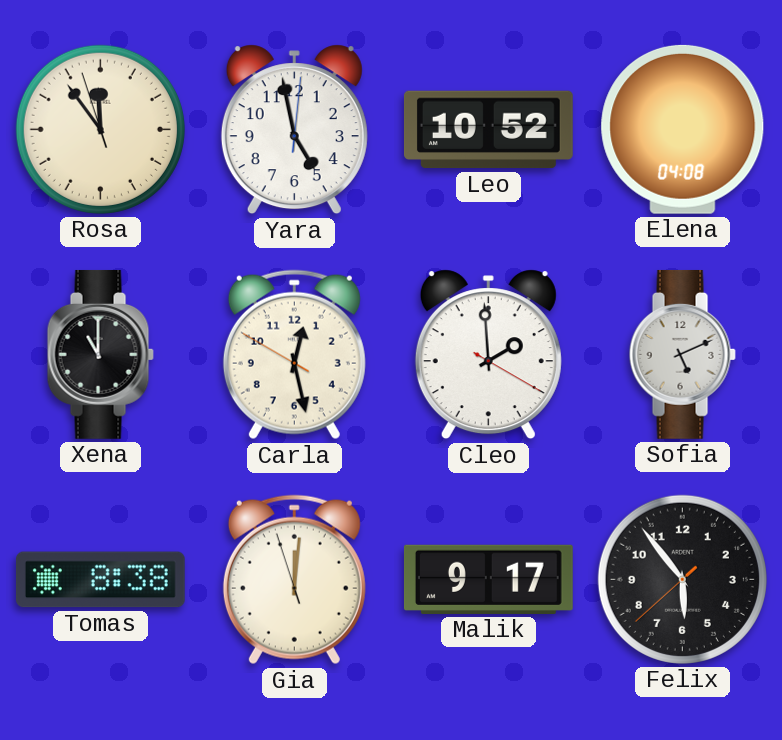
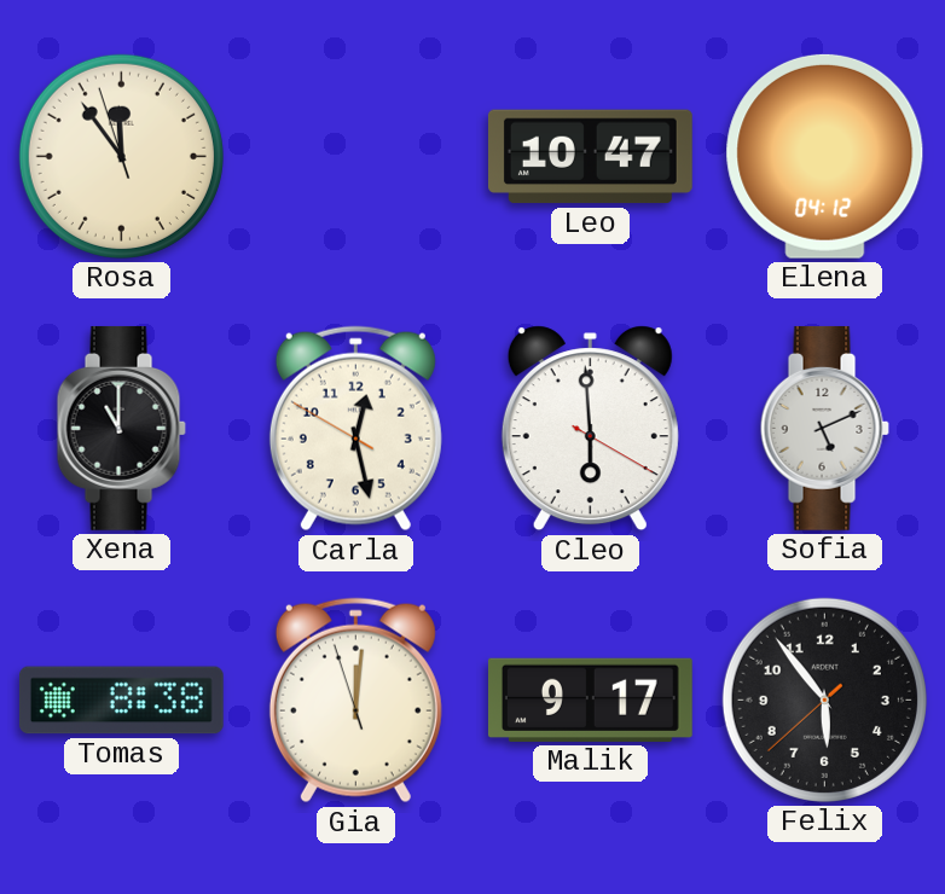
Yara: 4:58 -> none (294, 130)
Leo: 10:52 -> 10:47 (590, 157)
Elena: 04:08 -> 04:12 (825, 156)
Cleo: 1:59 -> 5:59 (590, 429)
